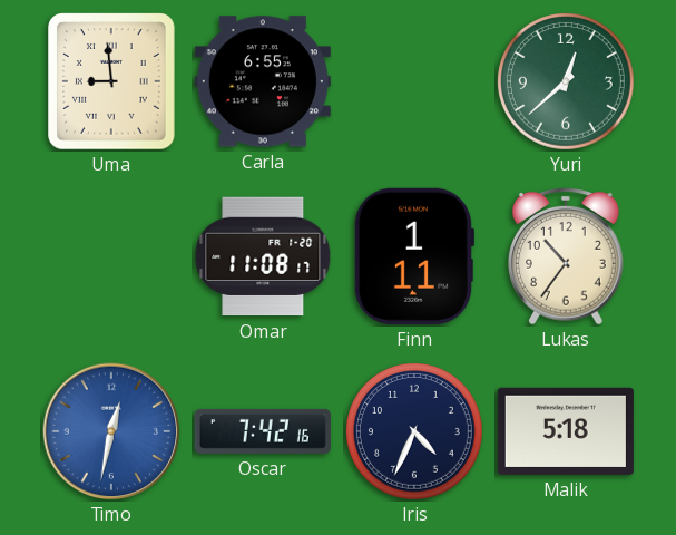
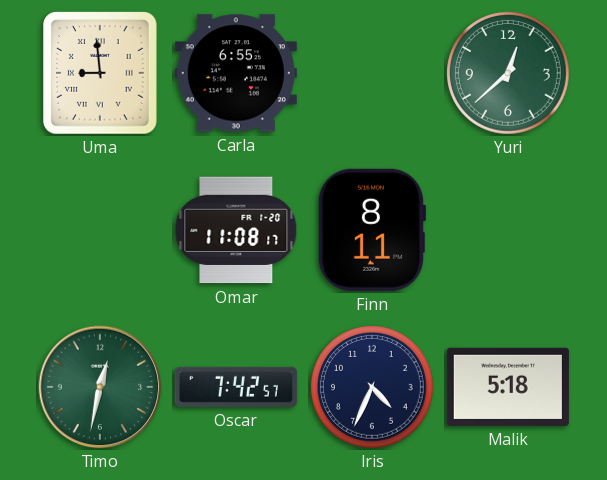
Finn: 1:11 -> 8:11 (371, 230)
Lukas: 10:36 -> none (567, 256)
Timo dial: blue -> green (100, 387)
Oscar: 7:42:16 -> 7:42:57 (236, 387)
